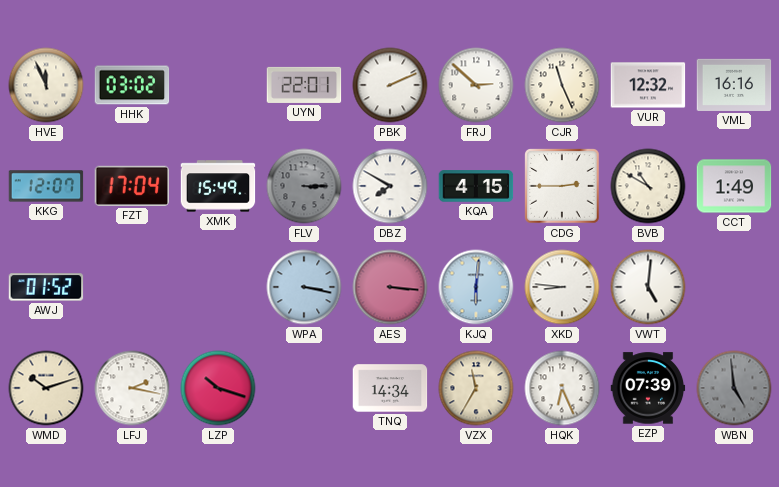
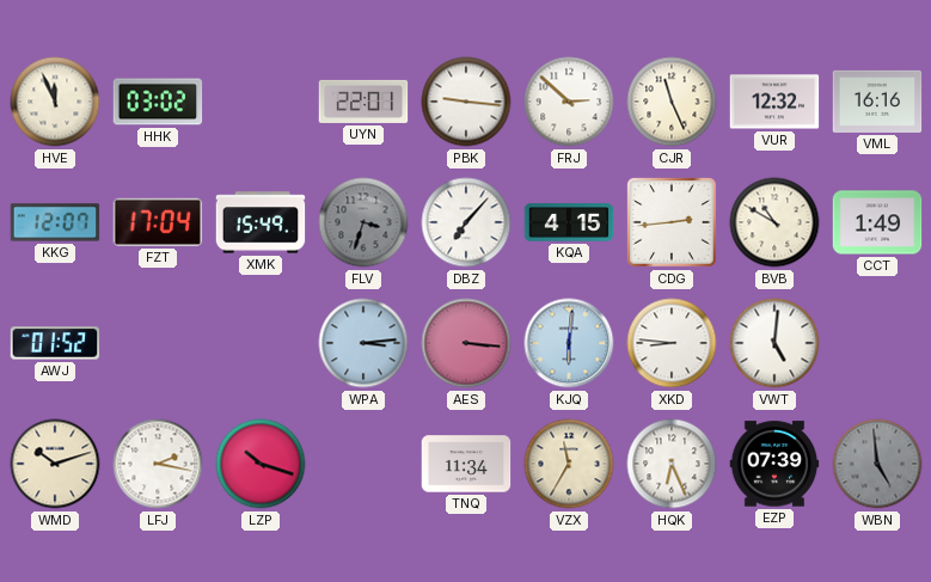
PBK: 2:11 -> 9:16 (466, 102)
FLV: 3:15 -> 3:33 (363, 222)
DBZ: 7:50 -> 7:07 (466, 222)
CDG: 2:45 -> 2:44 (672, 222)
WPA: 3:17 -> 3:14 (363, 343)
TNQ: 14:34 -> 11:34 (466, 464)
